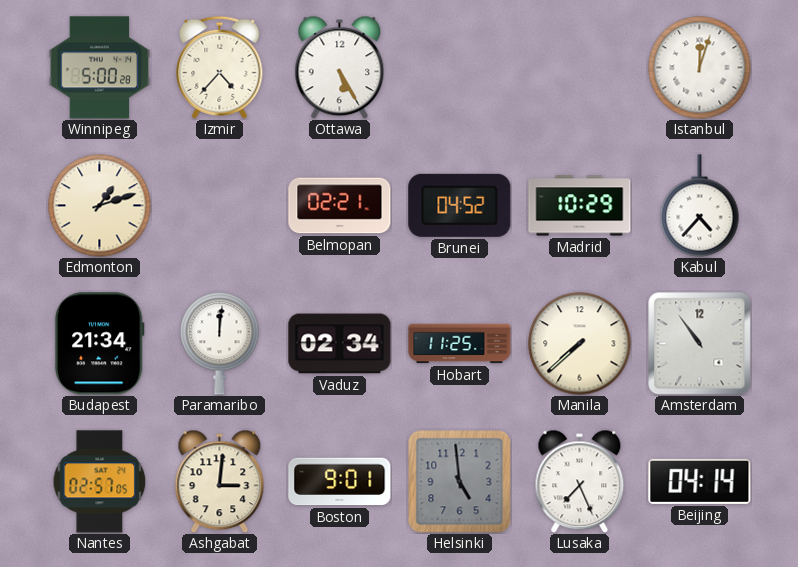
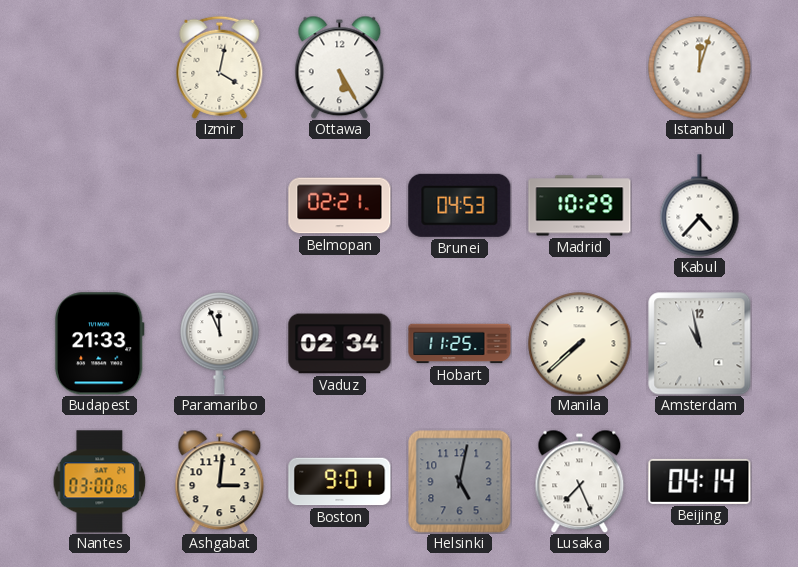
Winnipeg: 5:00 -> none (100, 68)
Izmir: 4:37 -> 4:02 (220, 67)
Edmonton: 1:12 -> none (100, 206)
Brunei: 04:52 -> 04:53 (460, 205)
Budapest: 21:34 -> 21:33 (99, 344)
Paramaribo: 12:01 -> 11:56 (220, 344)
Amsterdam: 10:54 -> 10:58 (700, 344)
Nantes: 02:57 -> 03:00 (100, 482)
Helsinki: 4:59 -> 5:02 (459, 482)
